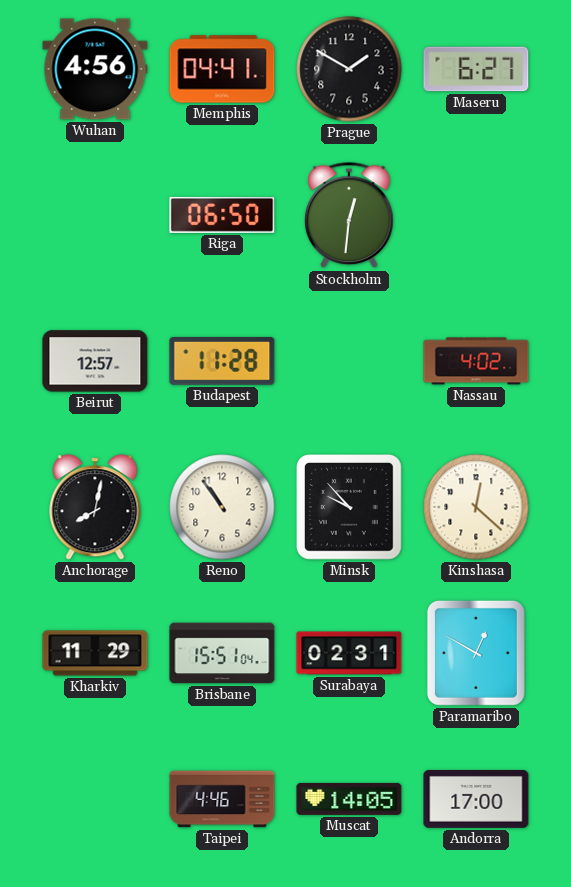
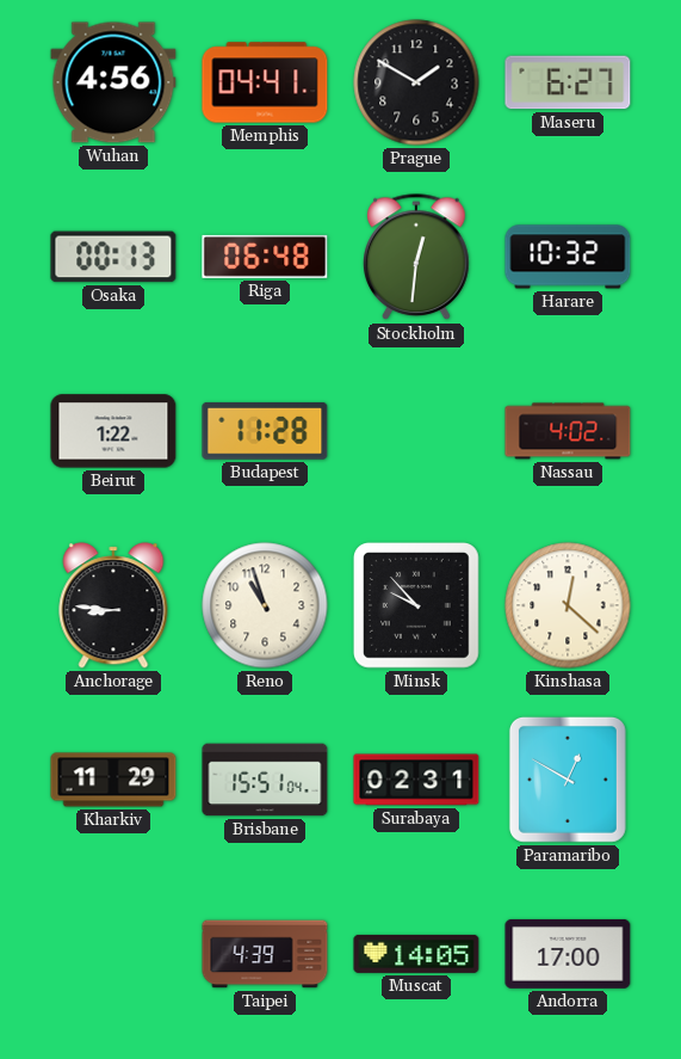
Osaka: none -> 00:13 (113, 257)
Riga: 06:50 -> 06:48 (265, 257)
Harare: none -> 10:32 (568, 257)
Beirut: 12:57 -> 1:22 (113, 431)
Anchorage: 8:02 -> 8:46 (113, 605)
Reno: 10:54 -> 10:57 (265, 605)
Taipei: 4:46 -> 4:39 (265, 954)
